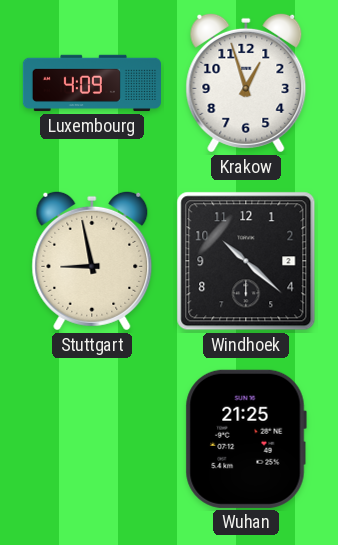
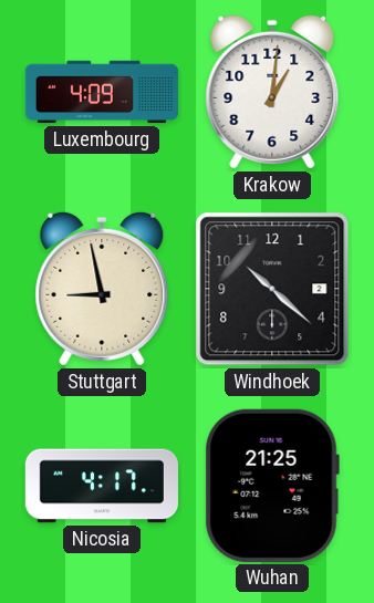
Krakow: 12:57 -> 1:01 (272, 92)
Nicosia: none -> 4:17 (102, 486)
